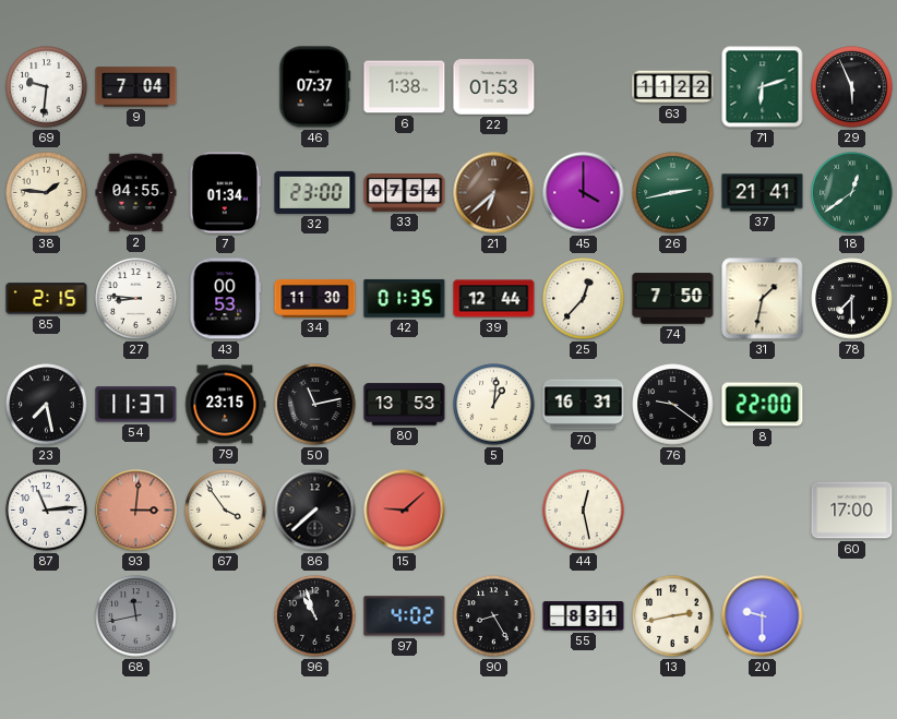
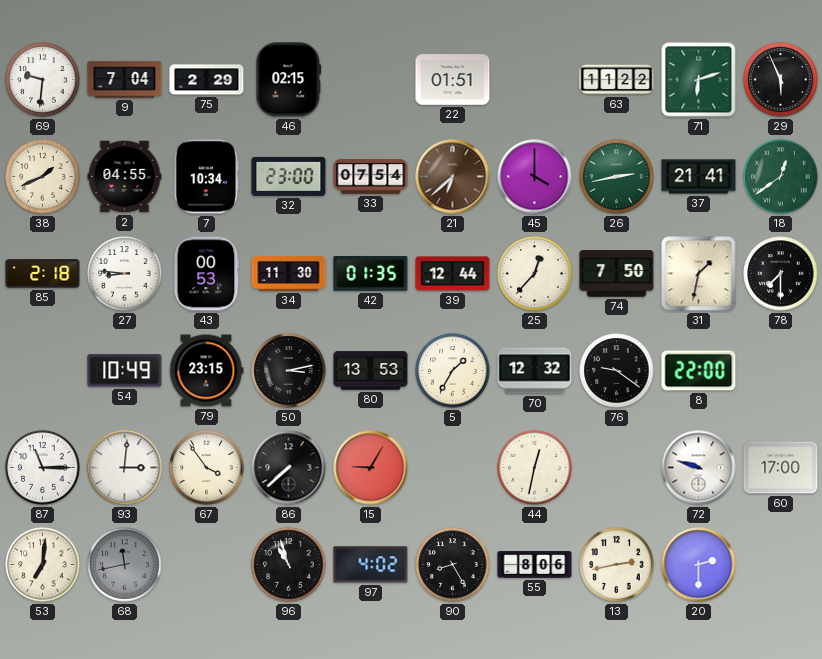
75: none -> 2:29 (207, 80)
46: 07:37 -> 02:15 (289, 80)
6: 1:38 -> none (405, 87)
22: 01:53 -> 01:51 (453, 80)
38: 1:46 -> 1:41 (43, 177)
7: 01:34 -> 10:34 (207, 177)
85: 2:15 -> 2:18 (43, 274)
23: 7:28 -> none (47, 405)
54: 11:37 -> 10:49 (125, 371)
50: 11:13 -> 3:13 (289, 371)
5: 1:01 -> 1:35 (453, 371)
70: 16:31 -> 12:32 (535, 371)
87: 11:14 -> 11:15 (43, 468)
93 dial: salmon -> white (125, 468)
15: 9:08 -> 9:05 (371, 468)
44: 12:28 -> 12:32 (535, 468)
72: none -> 9:48 (699, 468)
53: none -> 7:01 (43, 565)
55: 8:31 -> 8:06 (535, 565)
20: 9:30 -> 2:30 (699, 565)
